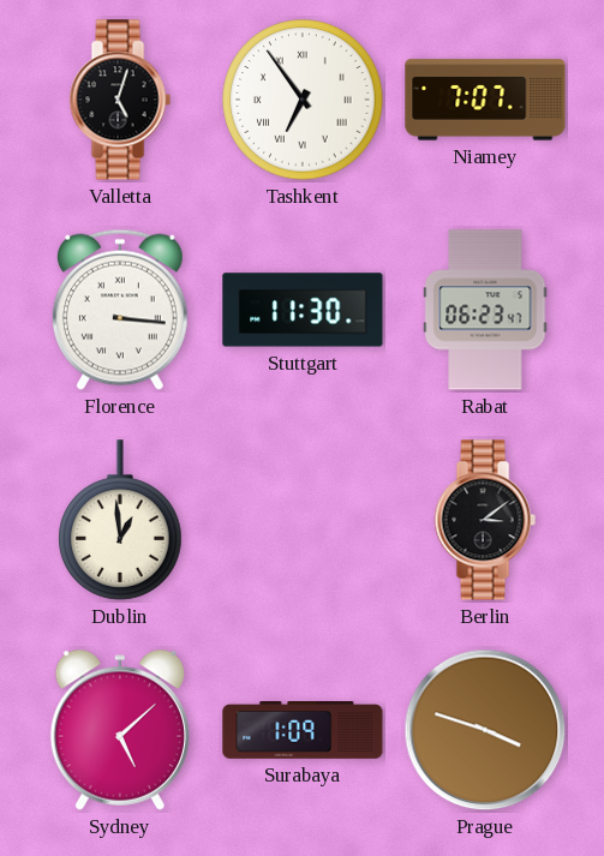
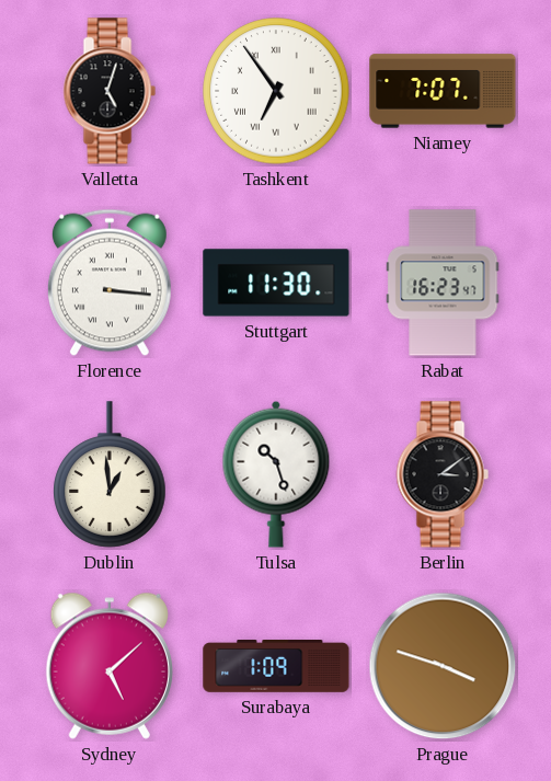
Rabat: 06:23 -> 16:23 (443, 283)
Tulsa: none -> 10:27 (276, 474)
